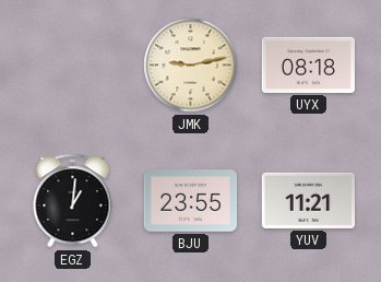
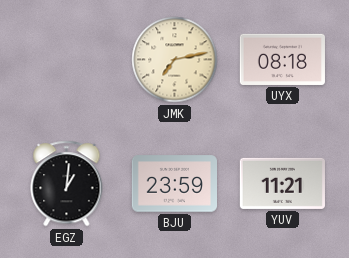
JMK: 9:13 -> 7:13 (175, 60)
BJU: 23:55 -> 23:59 (174, 184)
